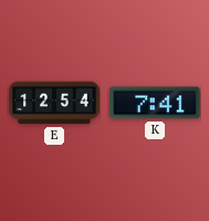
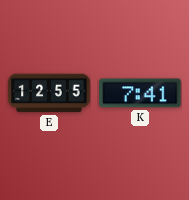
E: 12:54 -> 12:55 (49, 93)
